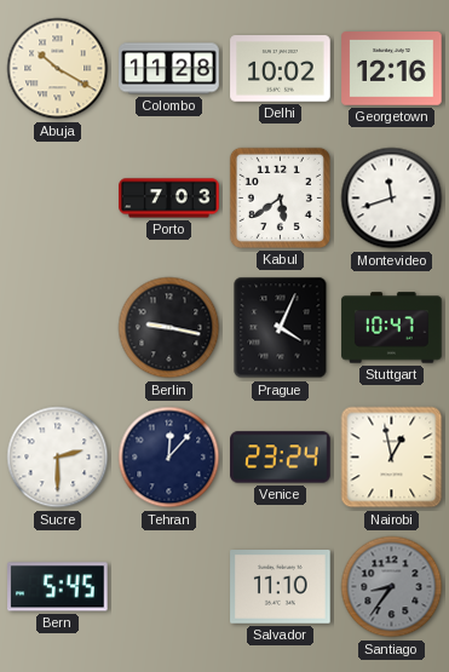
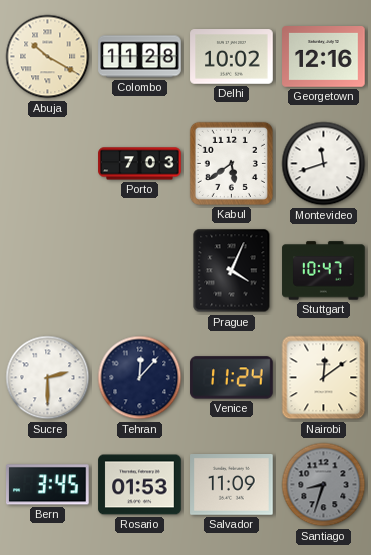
Berlin: 9:17 -> none (169, 328)
Venice: 23:24 -> 11:24 (232, 378)
Nairobi: 12:58 -> 12:09 (324, 378)
Bern: 5:45 -> 3:45 (48, 485)
Rosario: none -> 01:53 (140, 485)
Salvador: 11:10 -> 11:09 (232, 485)
Santiago: 8:36 -> 8:33 (324, 485)
